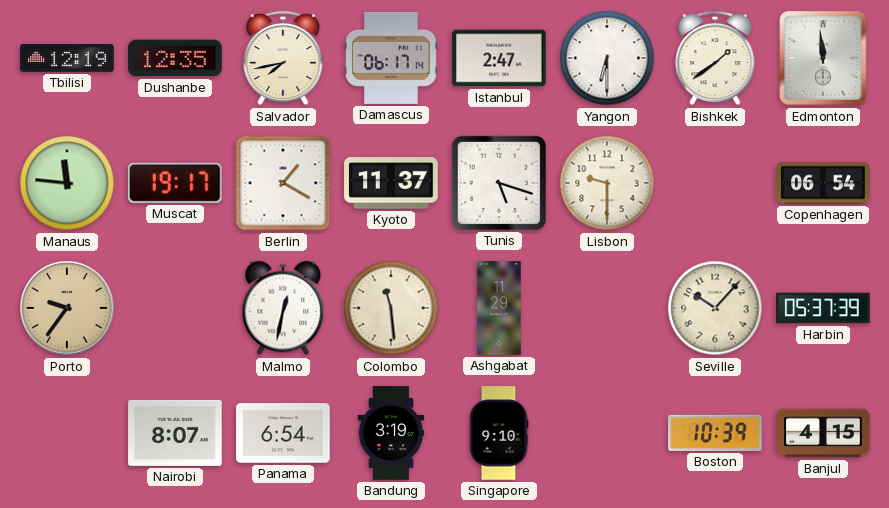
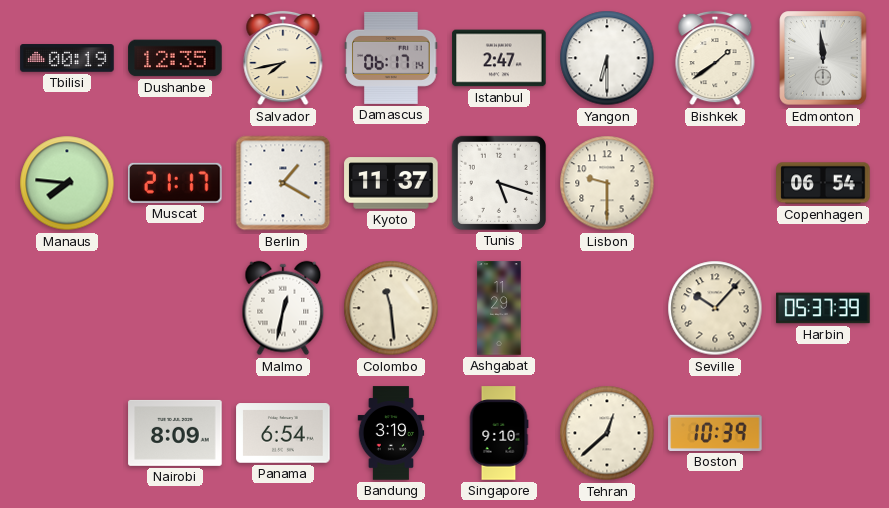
Tbilisi: 12:19 -> 00:19 (67, 58)
Manaus: 11:46 -> 7:46 (67, 183)
Muscat: 19:17 -> 21:17 (176, 183)
Porto: 9:36 -> none (67, 308)
Nairobi: 8:07 -> 8:09 (175, 433)
Tehran: none -> 12:38 (607, 433)
Banjul: 4:15 -> none (823, 433)
